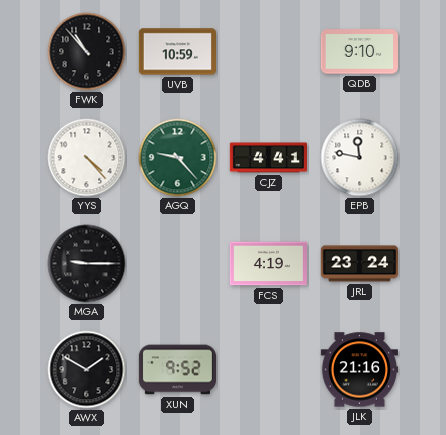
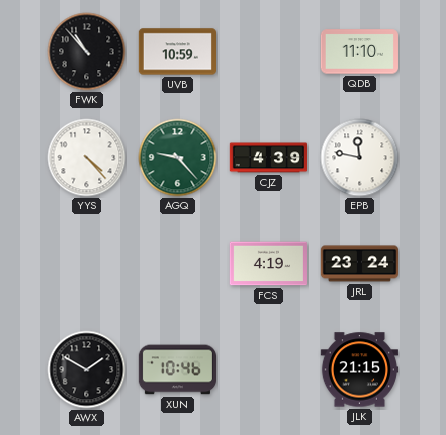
QDB: 9:10 -> 11:10 (359, 52)
CJZ: 4:41 -> 4:39 (268, 158)
MGA: 9:15 -> none (87, 264)
XUN: 9:52 -> 10:46 (177, 370)
JLK: 21:16 -> 21:15 (359, 370)
